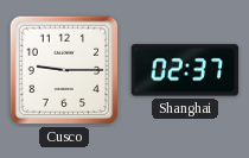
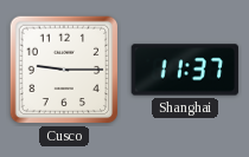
Shanghai: 02:37 -> 11:37 (185, 70)
